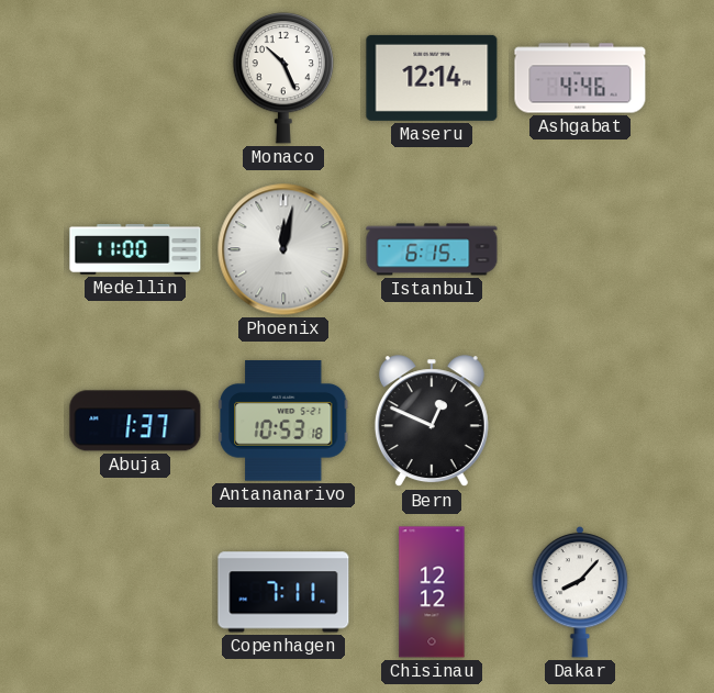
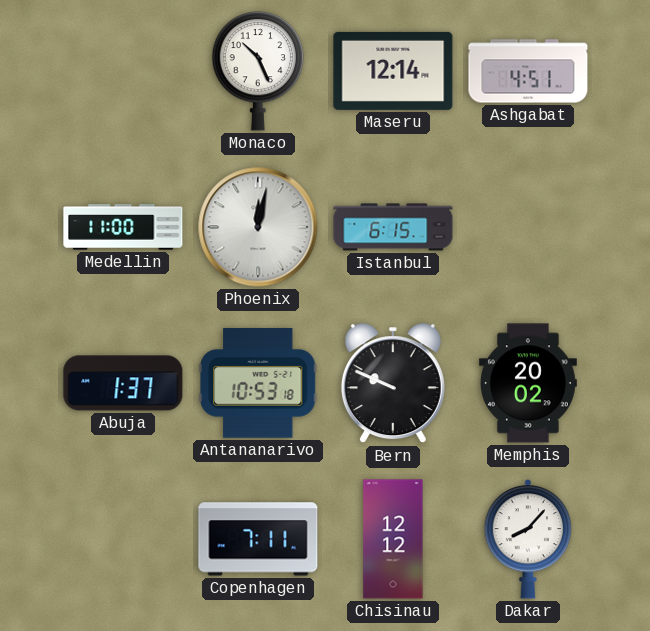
Ashgabat: 4:46 -> 4:51 (528, 71)
Bern: 12:49 -> 9:49 (393, 384)
Memphis: none -> 20:02 (528, 383)
